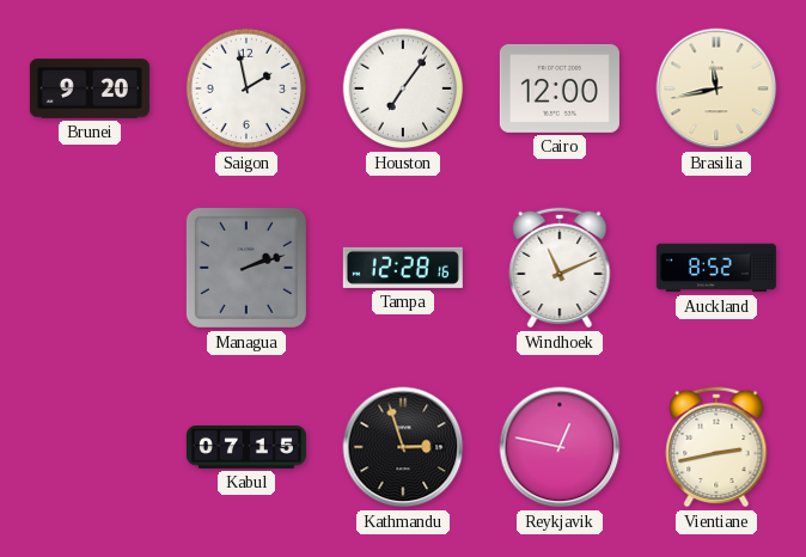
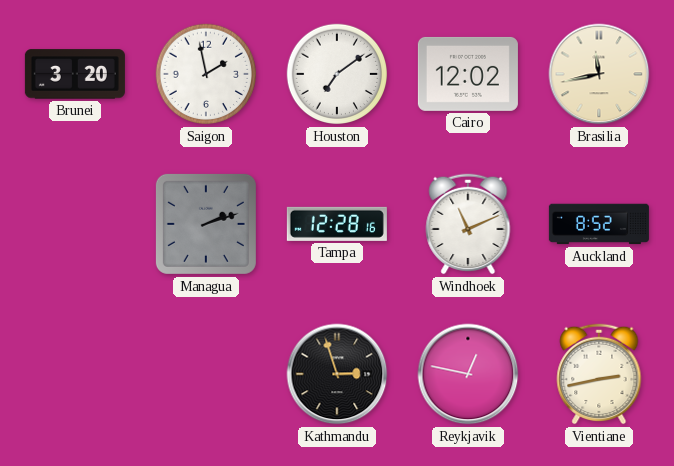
Brunei: 9:20 -> 3:20 (75, 74)
Houston: 7:06 -> 7:09 (337, 74)
Cairo: 12:00 -> 12:02 (468, 74)
Kabul: 07:15 -> none (246, 447)
